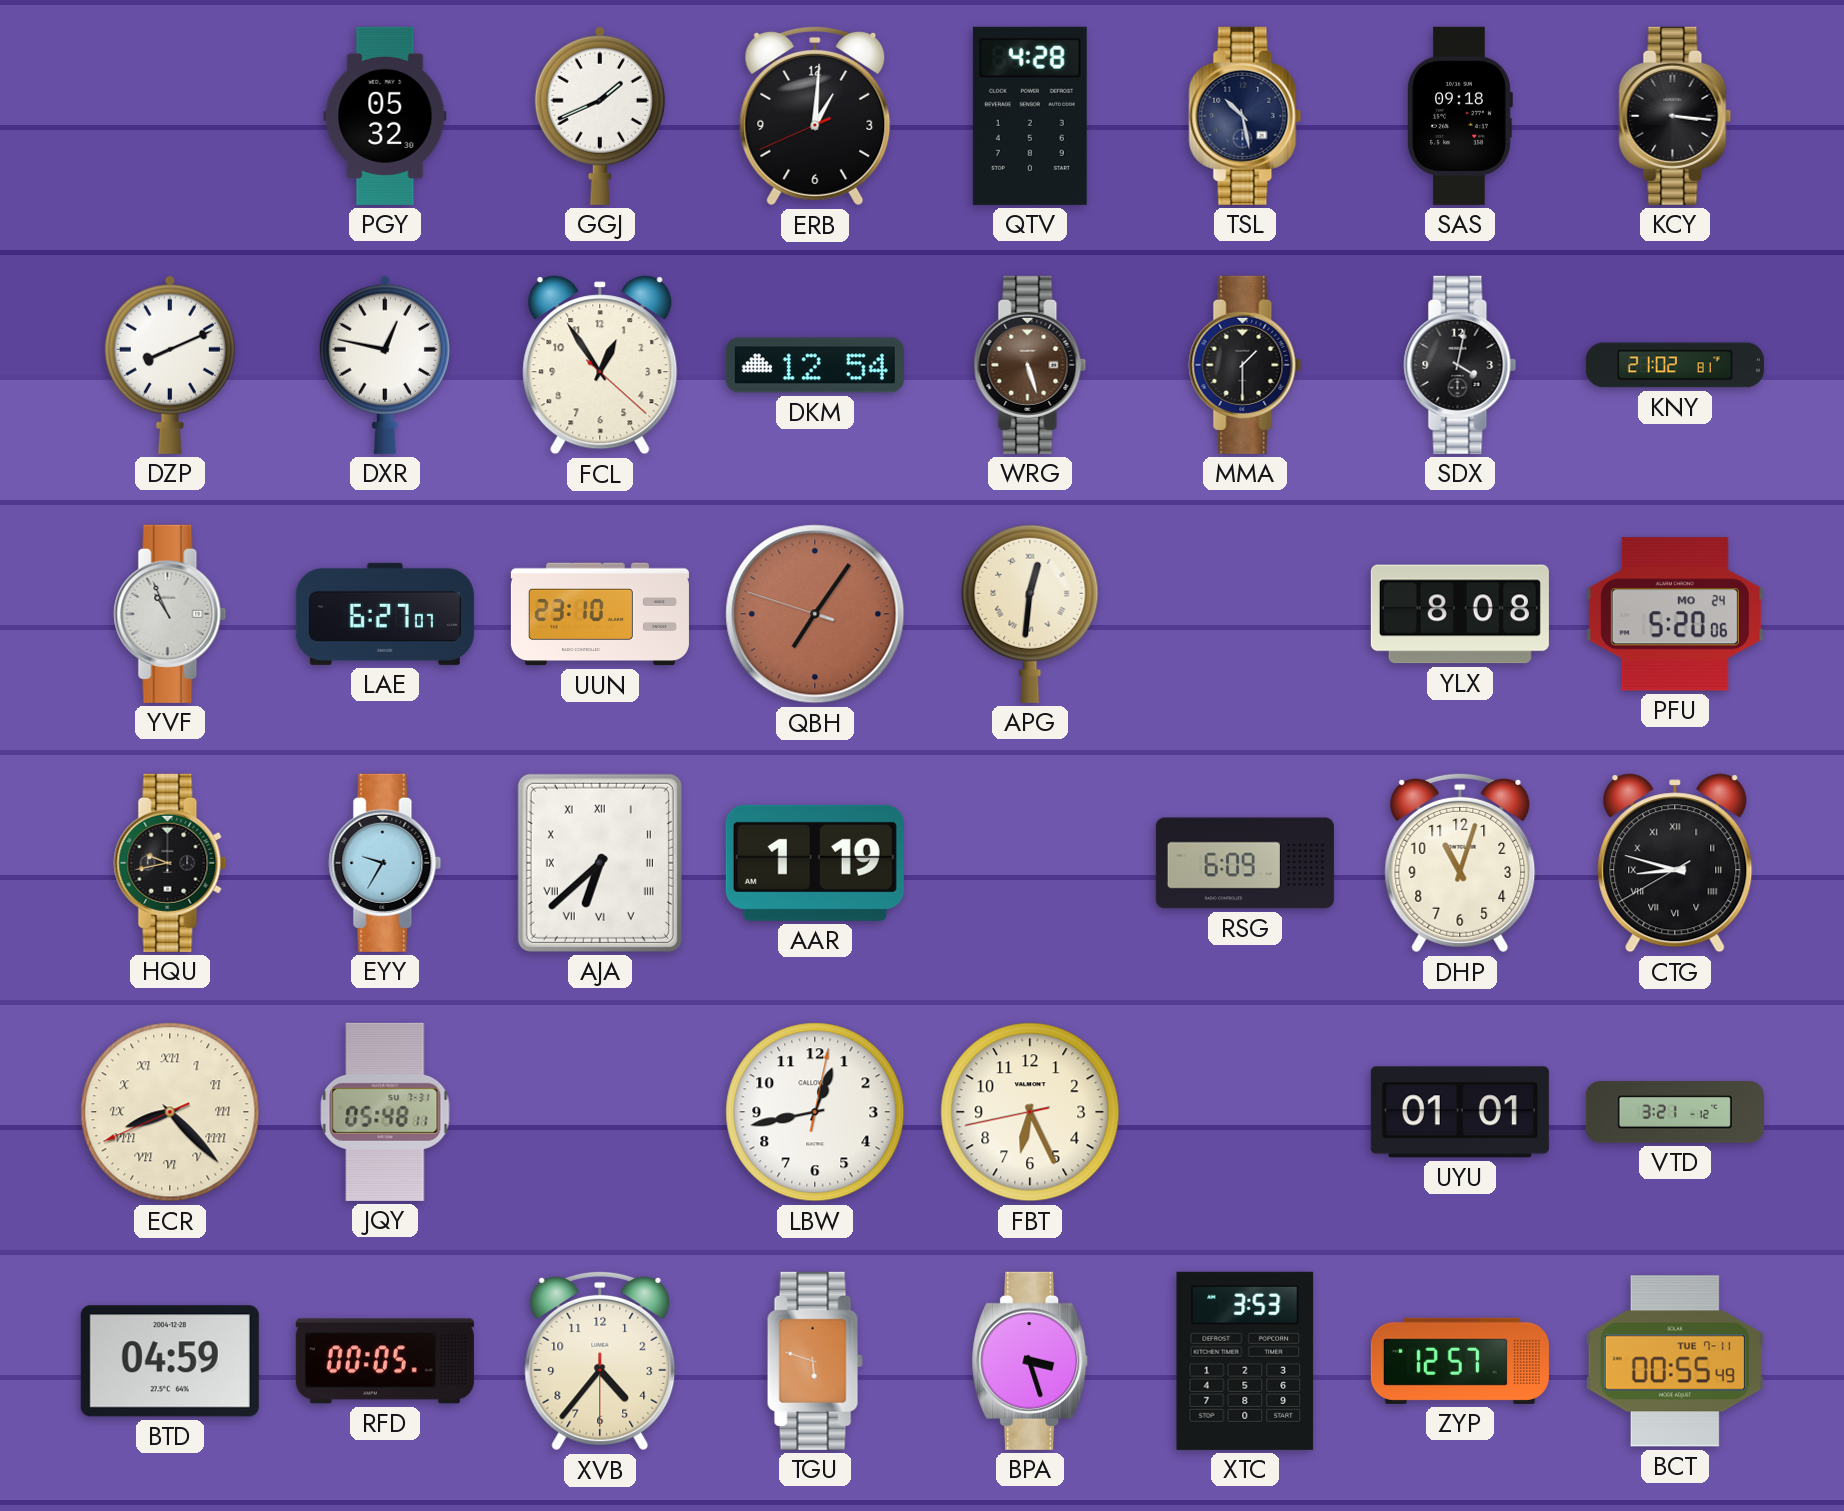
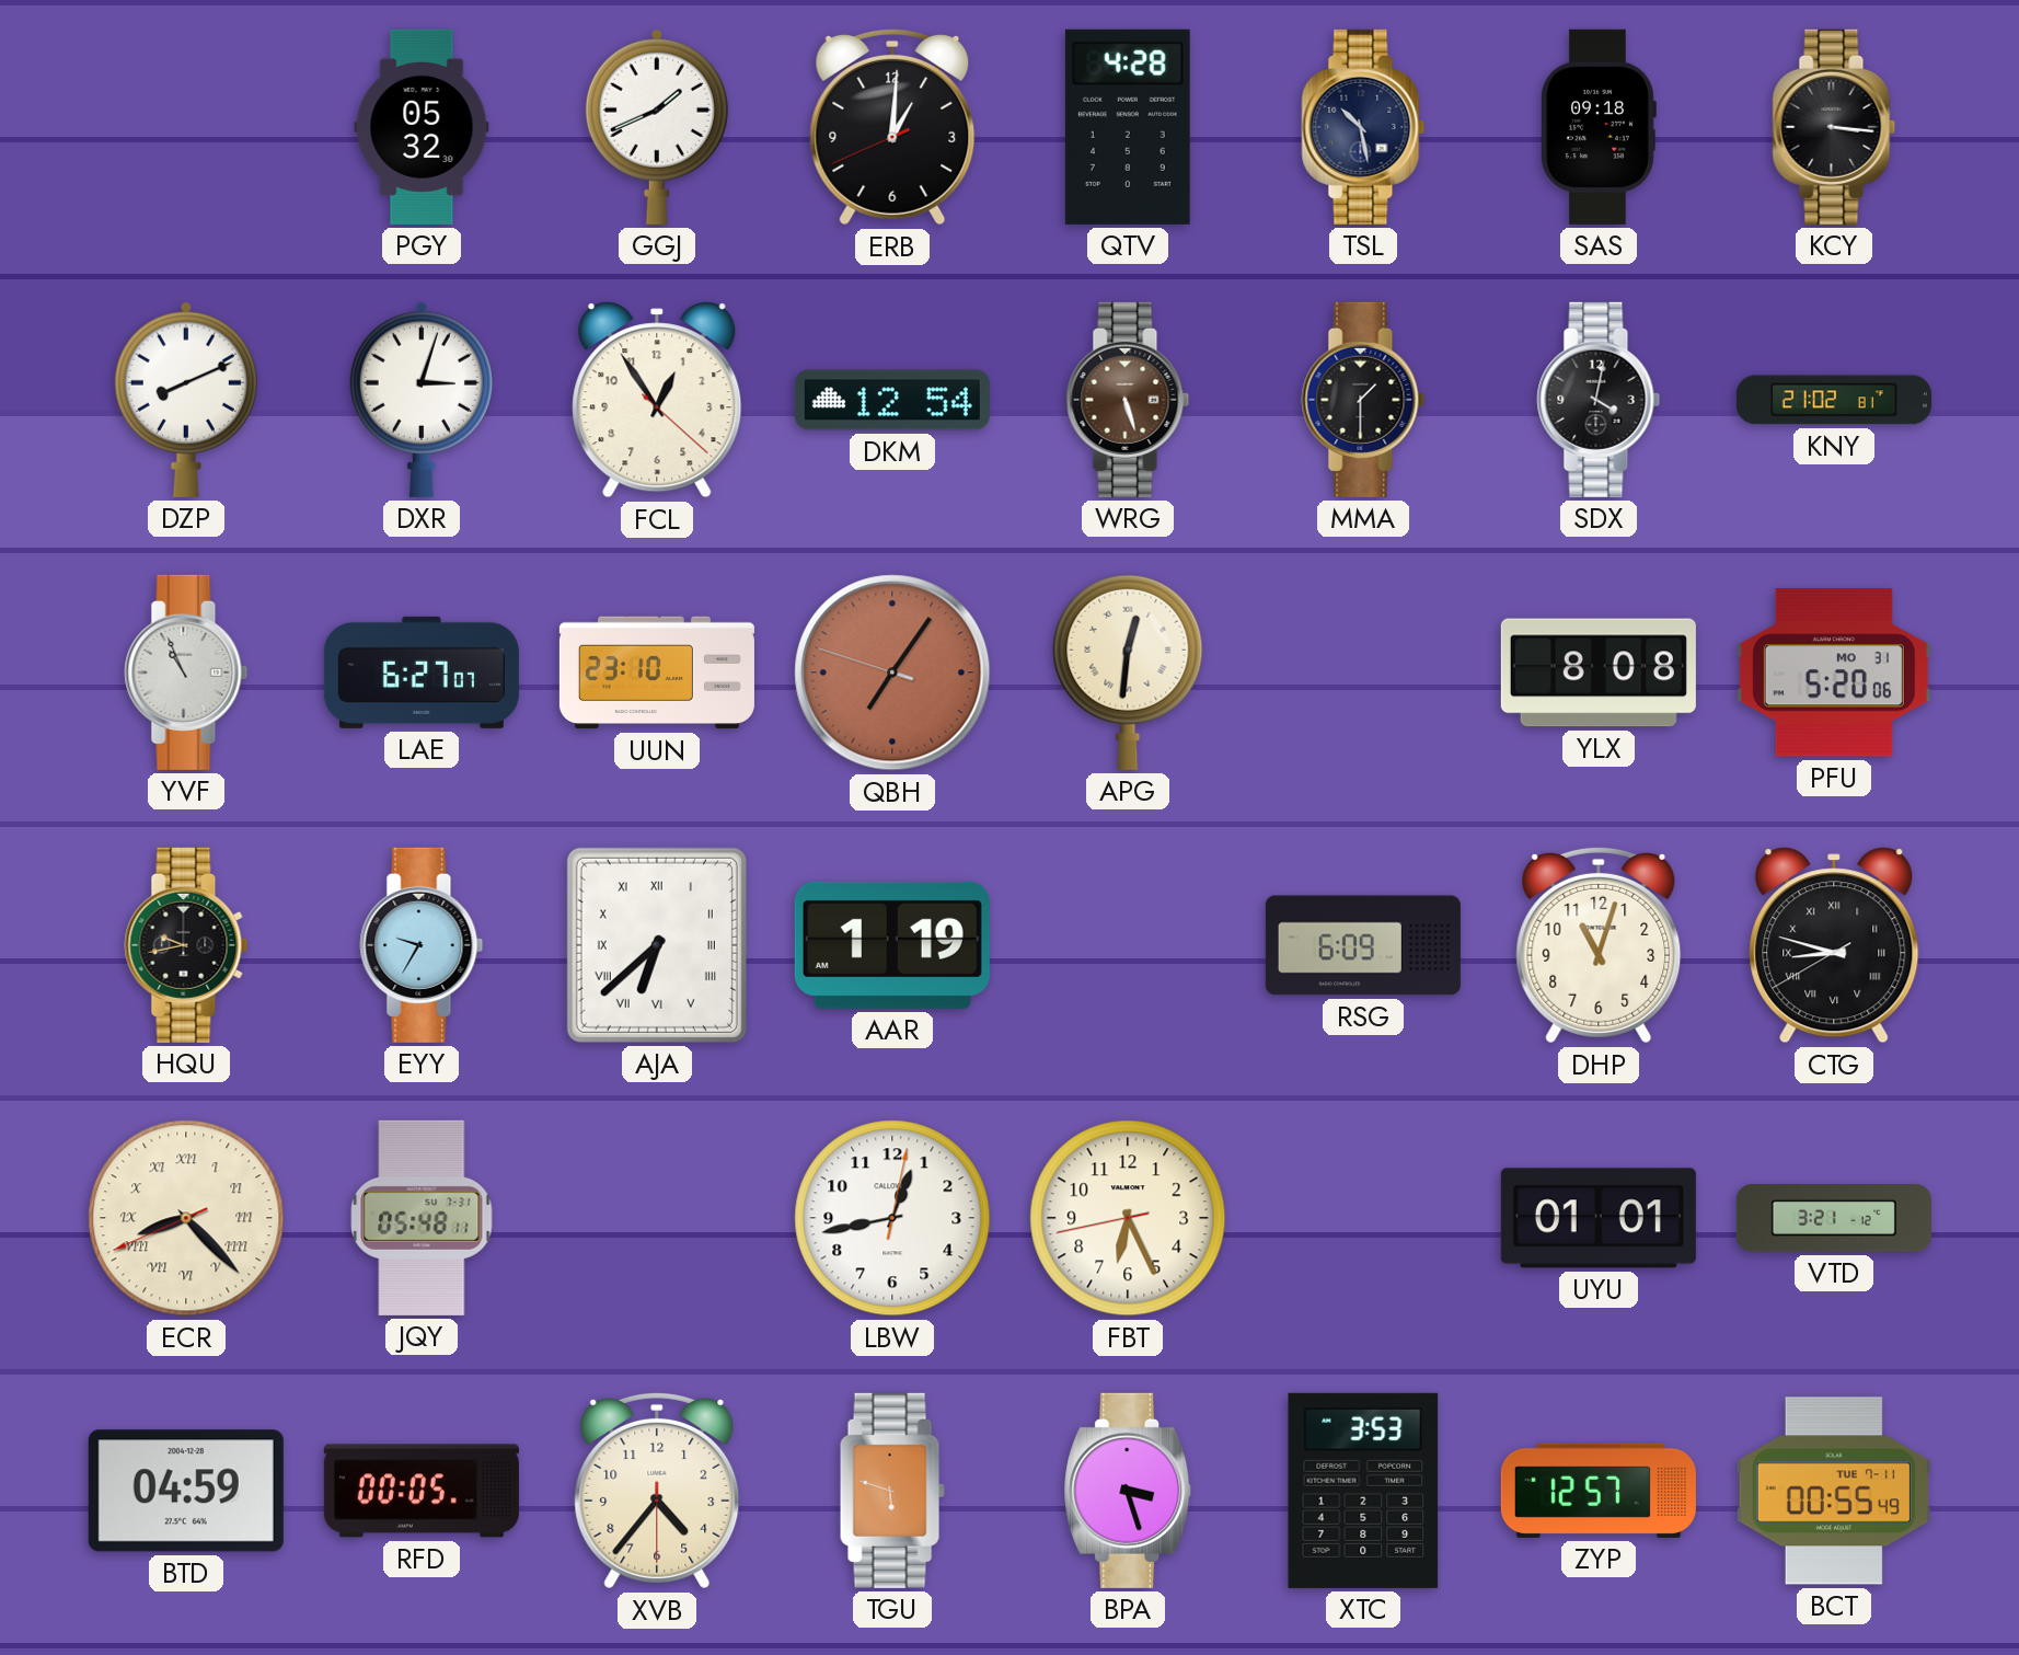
DXR: 12:47 -> 3:03 (422, 400)
PFU date: MO 24 -> MO 31 (1834, 673)
